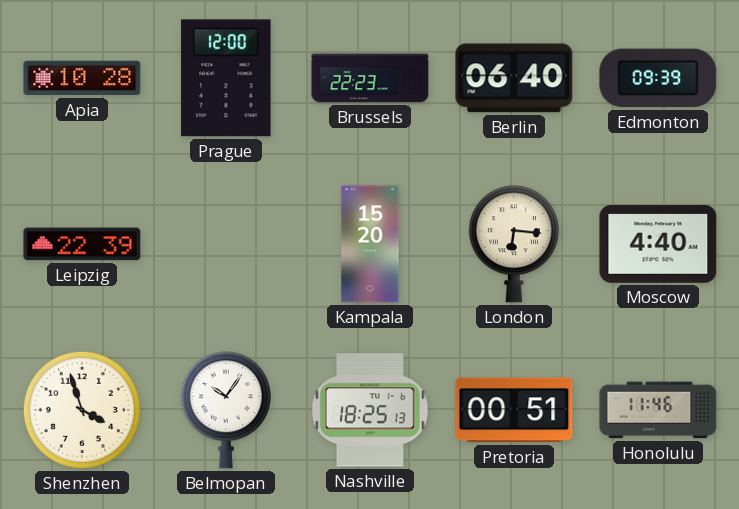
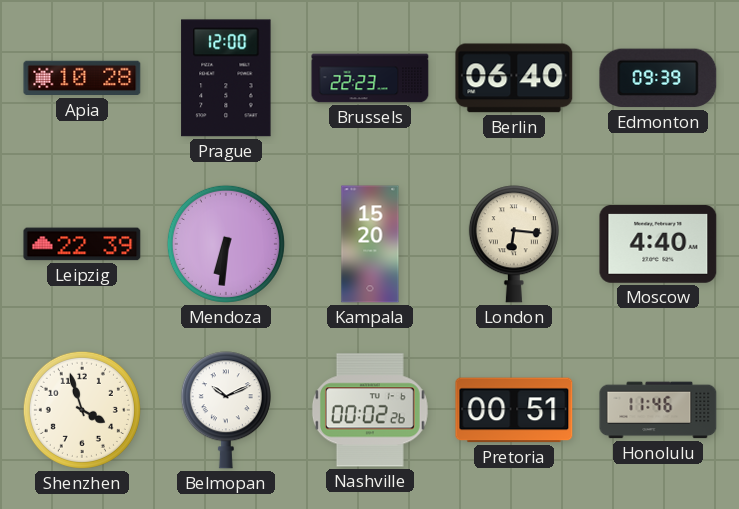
Mendoza: none -> 6:31 (226, 244)
Belmopan: 10:06 -> 10:11 (226, 410)
Nashville: 18:25 -> 00:02 (370, 410)
